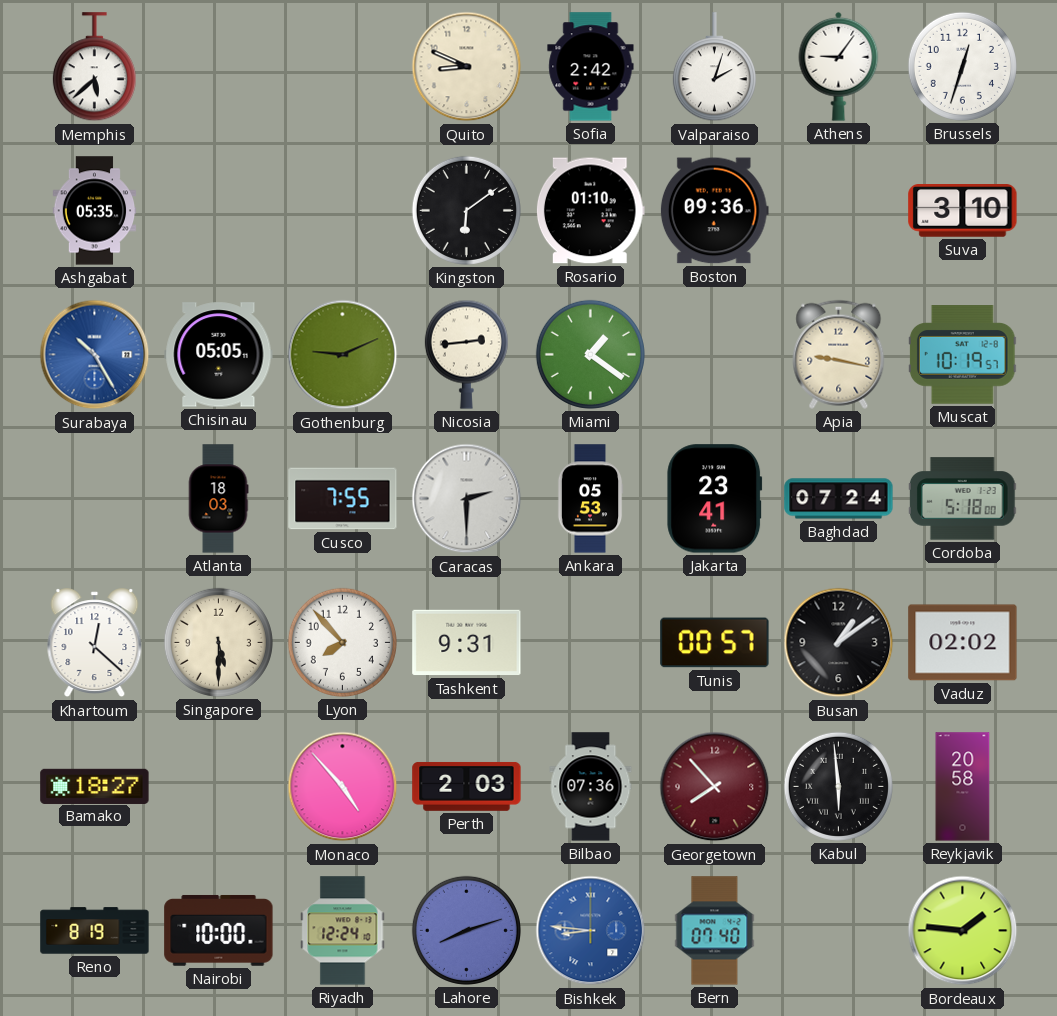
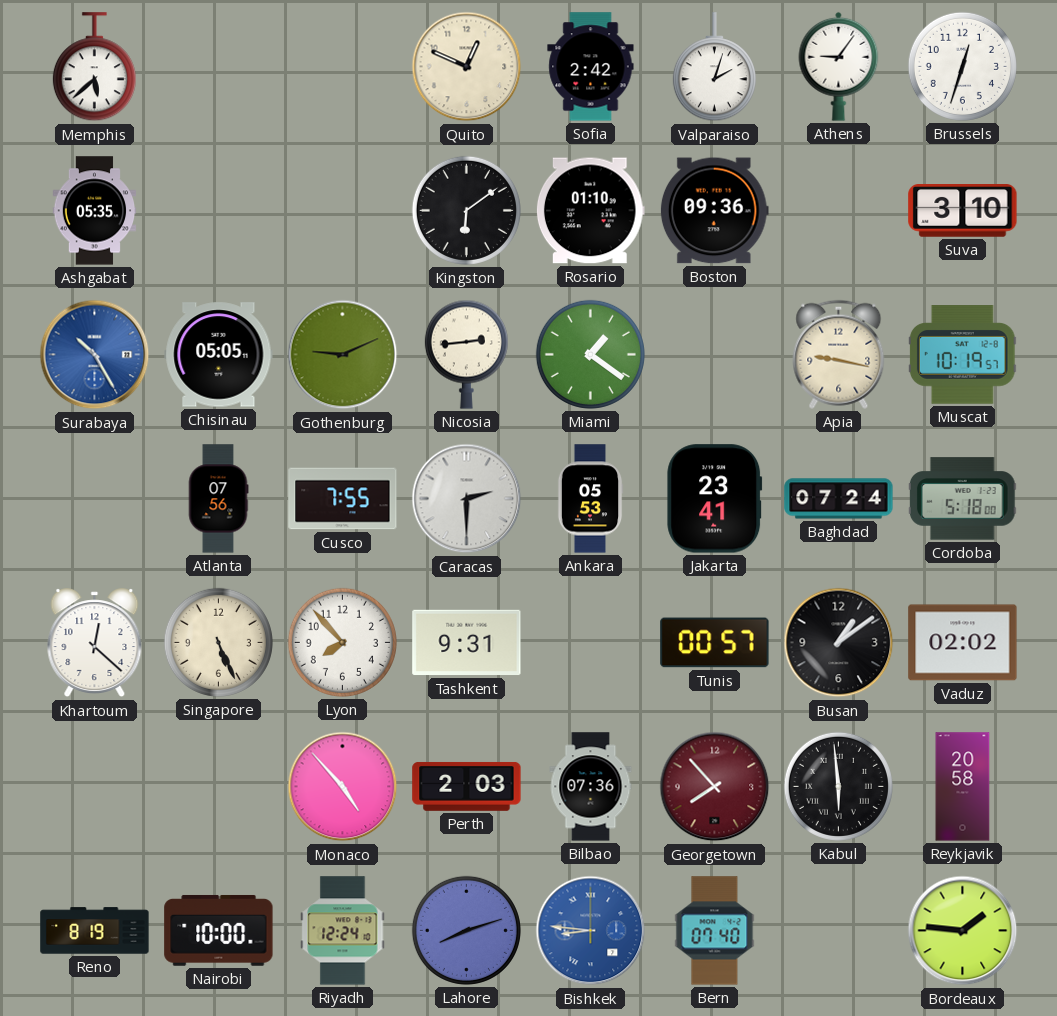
Quito: 8:49 -> 12:49 (467, 67)
Atlanta: 18:03 -> 07:56 (218, 499)
Singapore: 5:30 -> 5:26 (218, 642)
Bamako: 18:27 -> none (95, 786)
